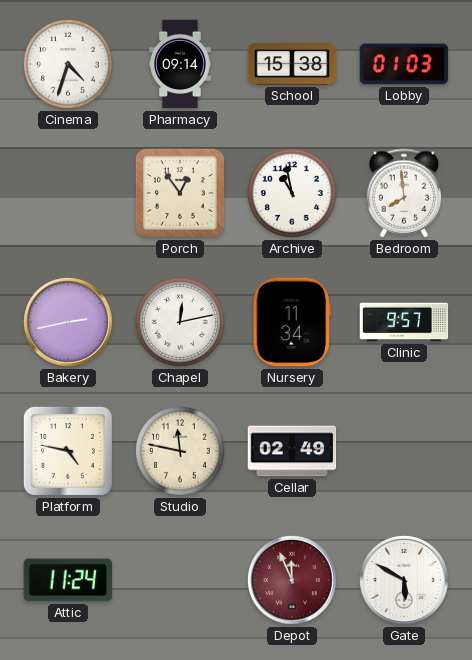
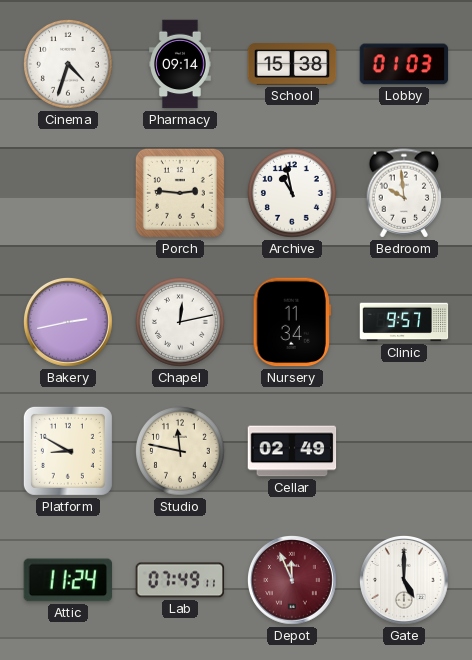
Porch: 12:54 -> 2:46 (180, 193)
Bedroom: 7:59 -> 9:59 (404, 193)
Platform: 4:47 -> 8:50 (68, 451)
Lab: none -> 07:49 (180, 580)
Gate: 5:50 -> 5:00 (405, 581)
